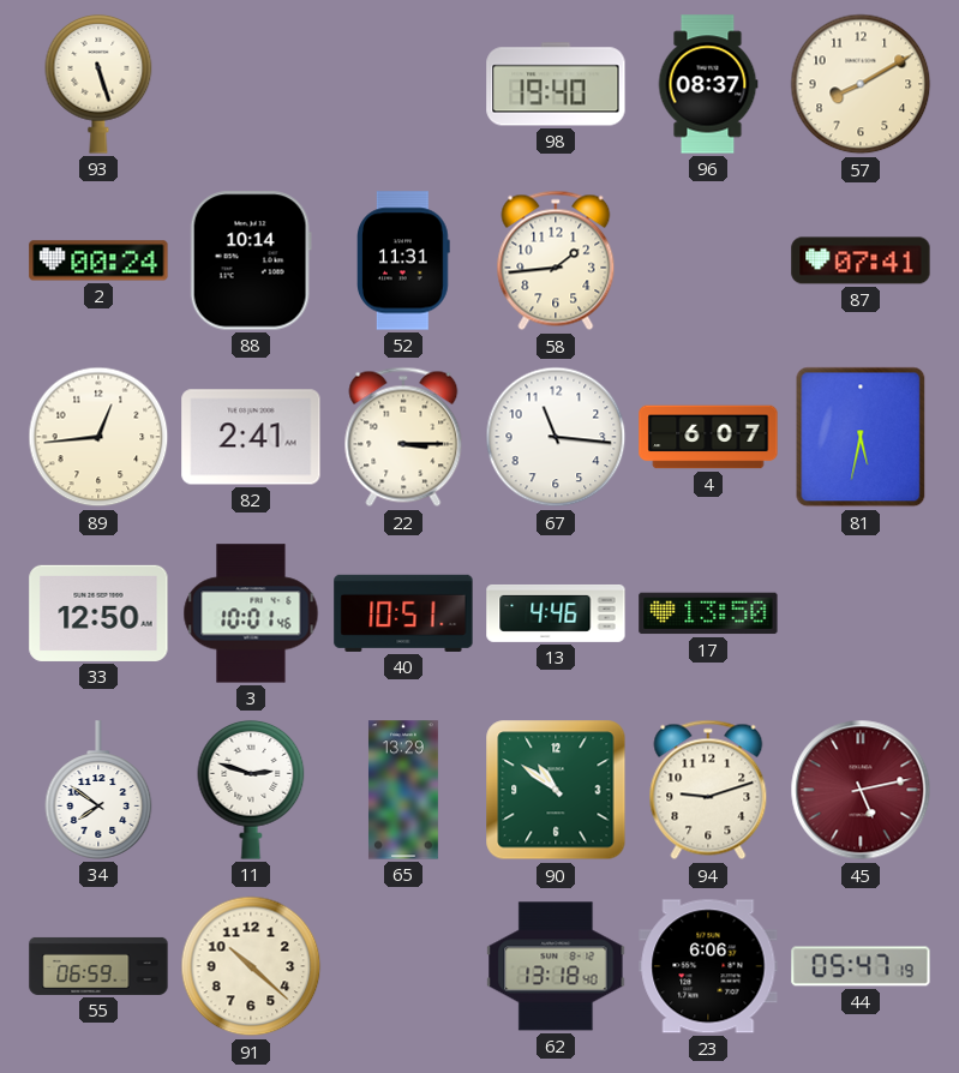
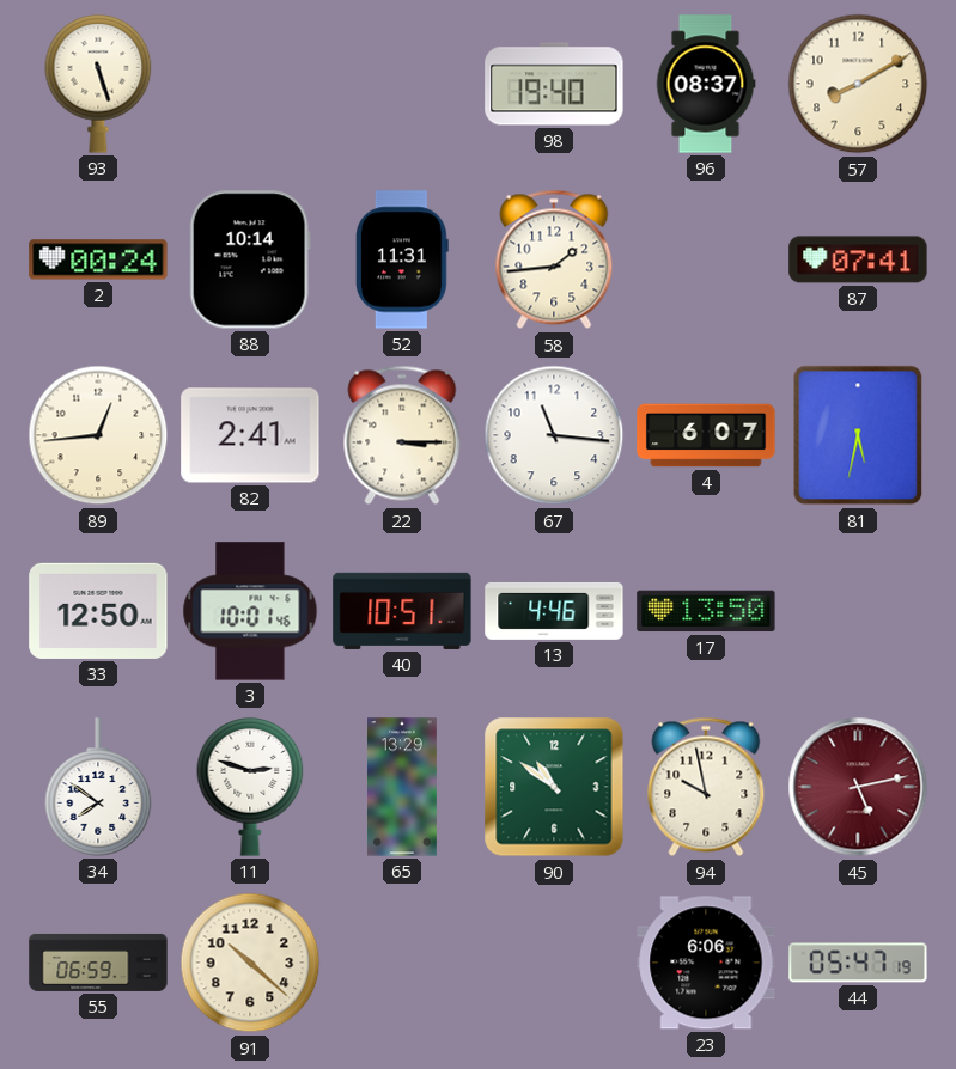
94: 9:12 -> 9:58 (706, 787)
62: 13:18 -> none (556, 966)
